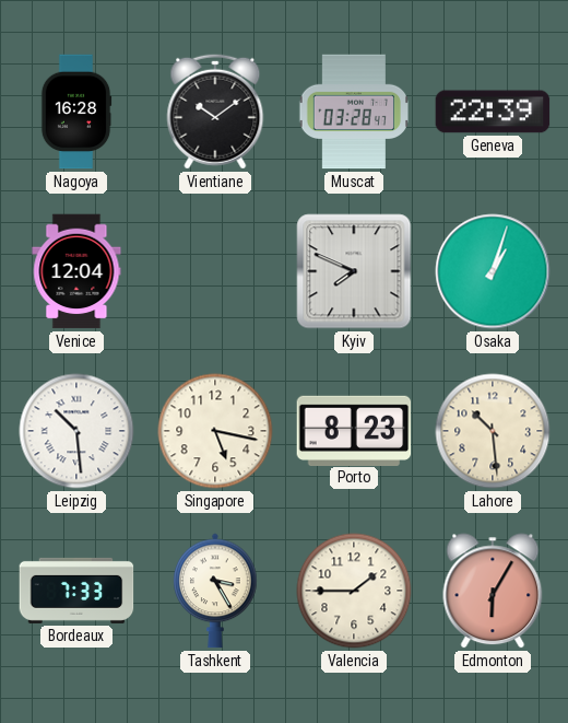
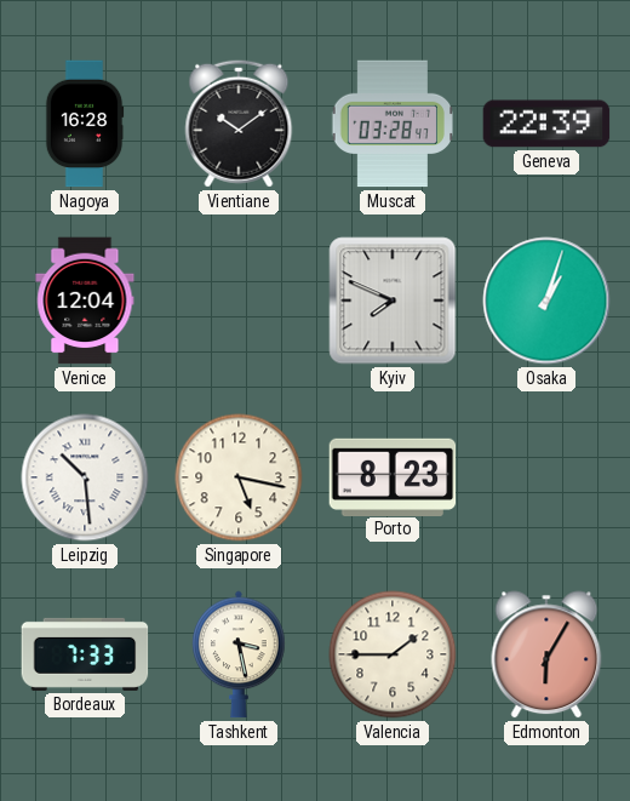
Lahore: 10:29 -> none (493, 431)
Tashkent: 3:25 -> 3:28 (239, 654)
